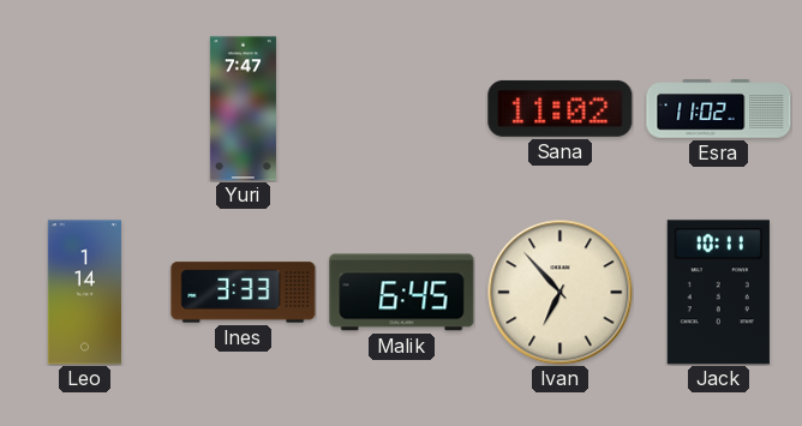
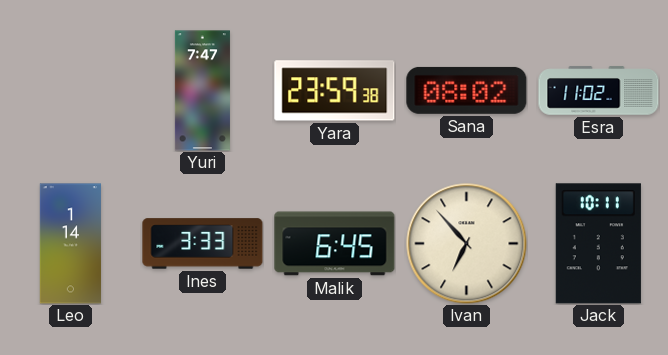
Yara: none -> 23:59 (335, 91)
Sana: 11:02 -> 08:02 (467, 90)
